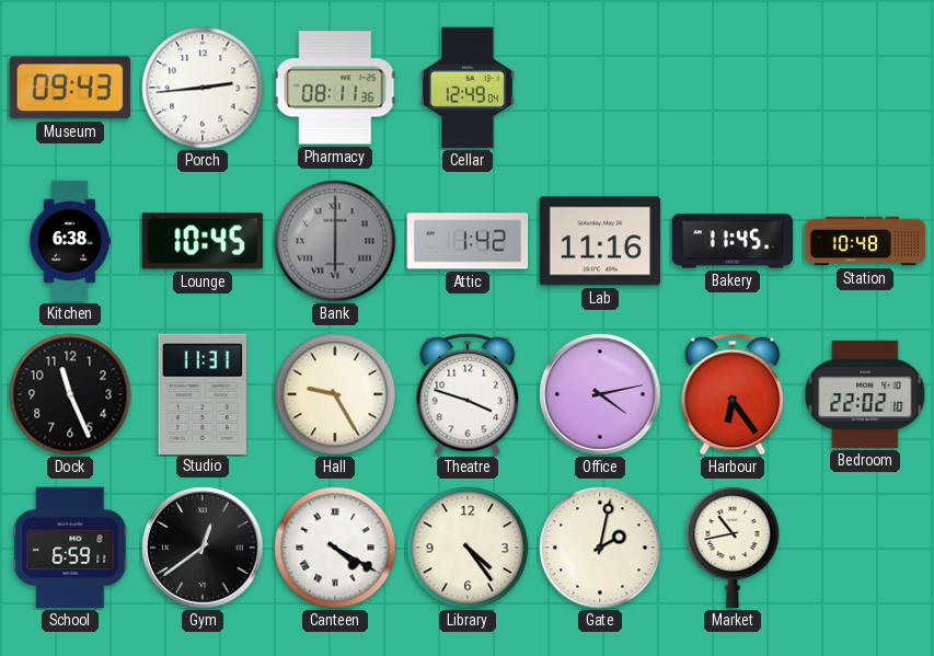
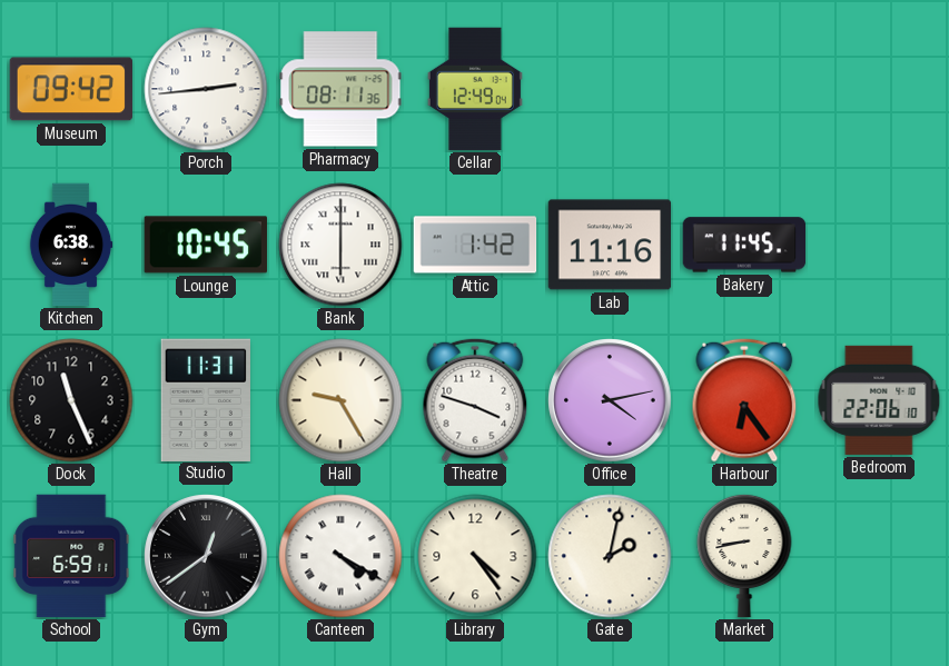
Museum: 09:43 -> 09:42 (70, 89)
Bank dial: grey -> white (340, 245)
Station: 10:48 -> none (865, 241)
Bedroom: 22:02 -> 22:06 (879, 400)
Market: 10:43 -> 8:43 (744, 556)
